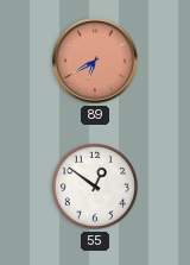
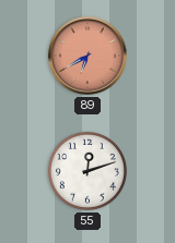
55: 12:51 -> 12:12 (87, 171)
